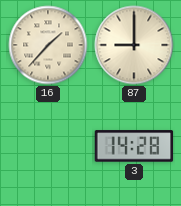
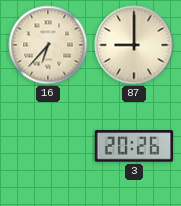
16: 1:37 -> 6:37 (48, 45)
3: 14:28 -> 20:26 (134, 146)
